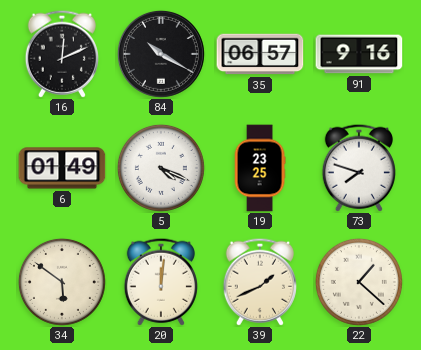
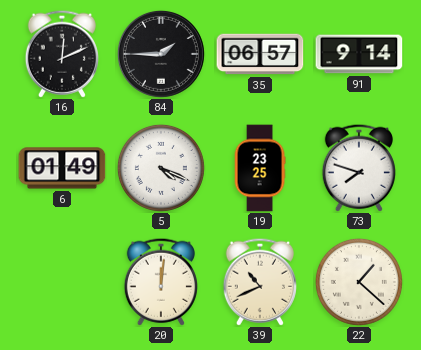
84: 10:20 -> 1:45 (161, 54)
91: 9:16 -> 9:14 (359, 54)
34: 5:51 -> none (62, 282)
39: 1:41 -> 10:41 (260, 282)
